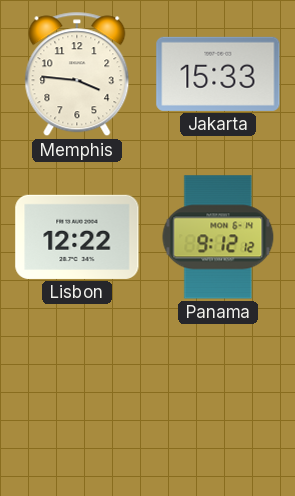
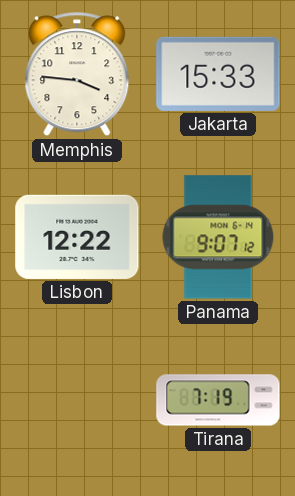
Panama: 9:12 -> 9:07 (218, 237)
Tirana: none -> 7:19 (218, 400)
